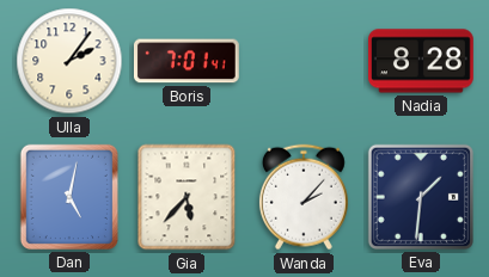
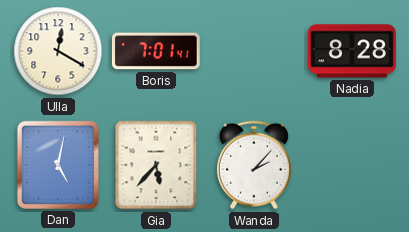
Ulla: 2:06 -> 12:20 (58, 51)
Eva: 1:31 -> none (421, 197)
